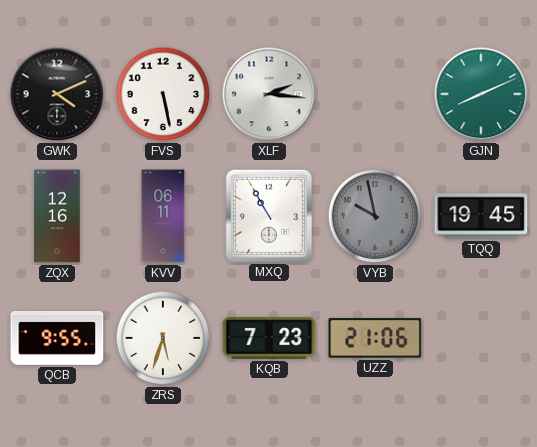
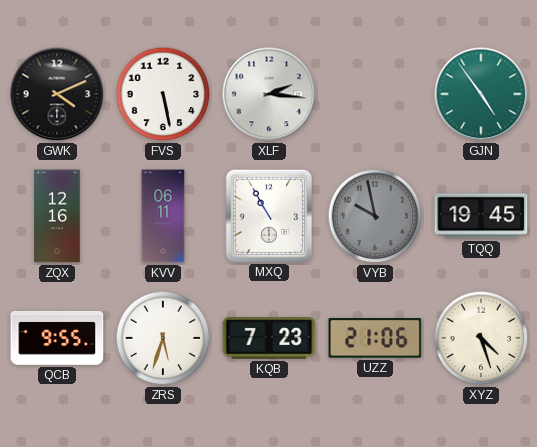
GJN: 8:11 -> 4:54 (481, 94)
XYZ: none -> 4:27 (481, 338)
